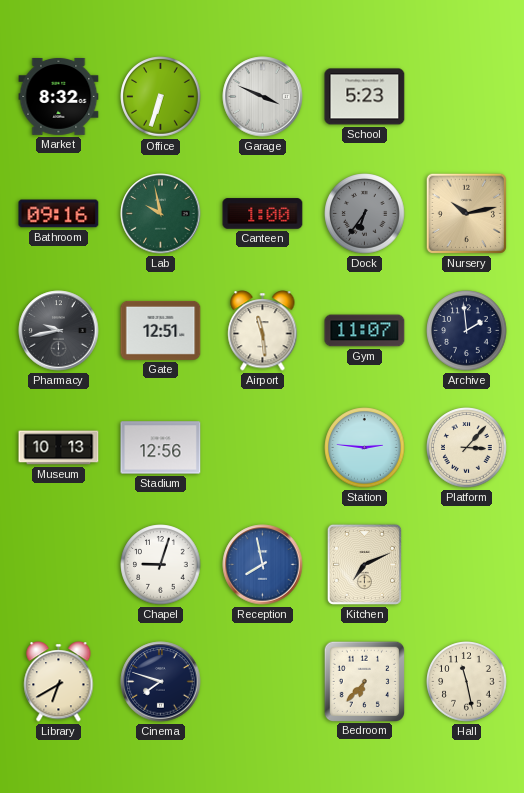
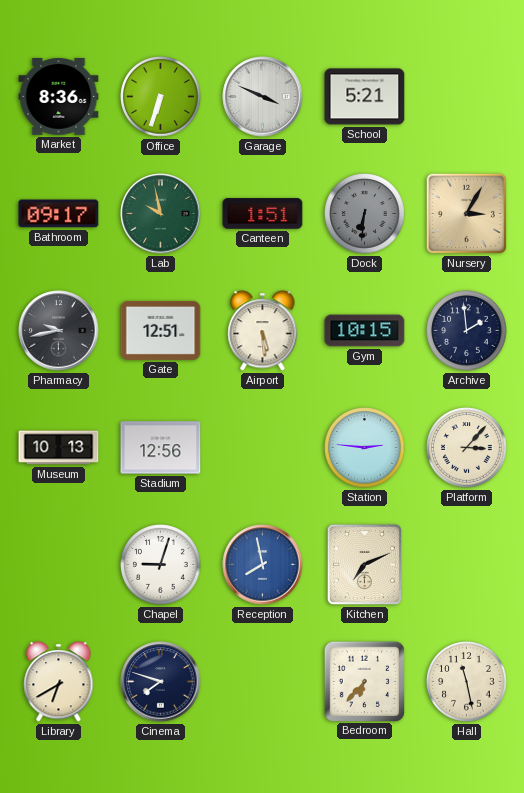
Market: 8:32 -> 8:36 (59, 96)
School: 5:23 -> 5:21 (365, 97)
Bathroom: 09:16 -> 09:17 (59, 214)
Canteen: 1:00 -> 1:51 (263, 214)
Dock: 6:36 -> 6:31 (365, 214)
Nursery: 10:13 -> 3:05 (466, 213)
Airport: 11:29 -> 5:29 (263, 331)
Gym: 11:07 -> 10:15 (365, 331)
